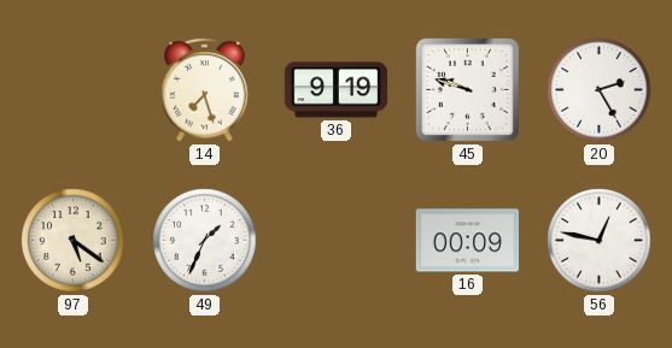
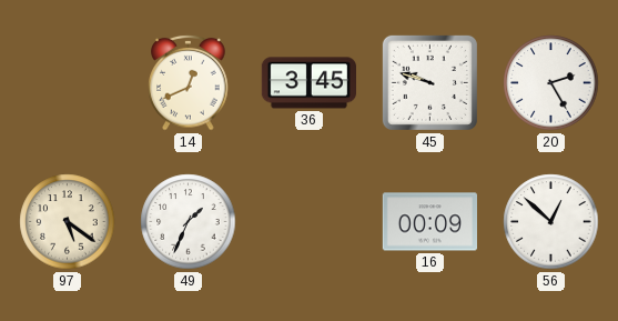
14: 7:27 -> 12:41 (189, 82)
36: 9:19 -> 3:45 (308, 83)
56: 12:47 -> 12:52 (551, 222)
